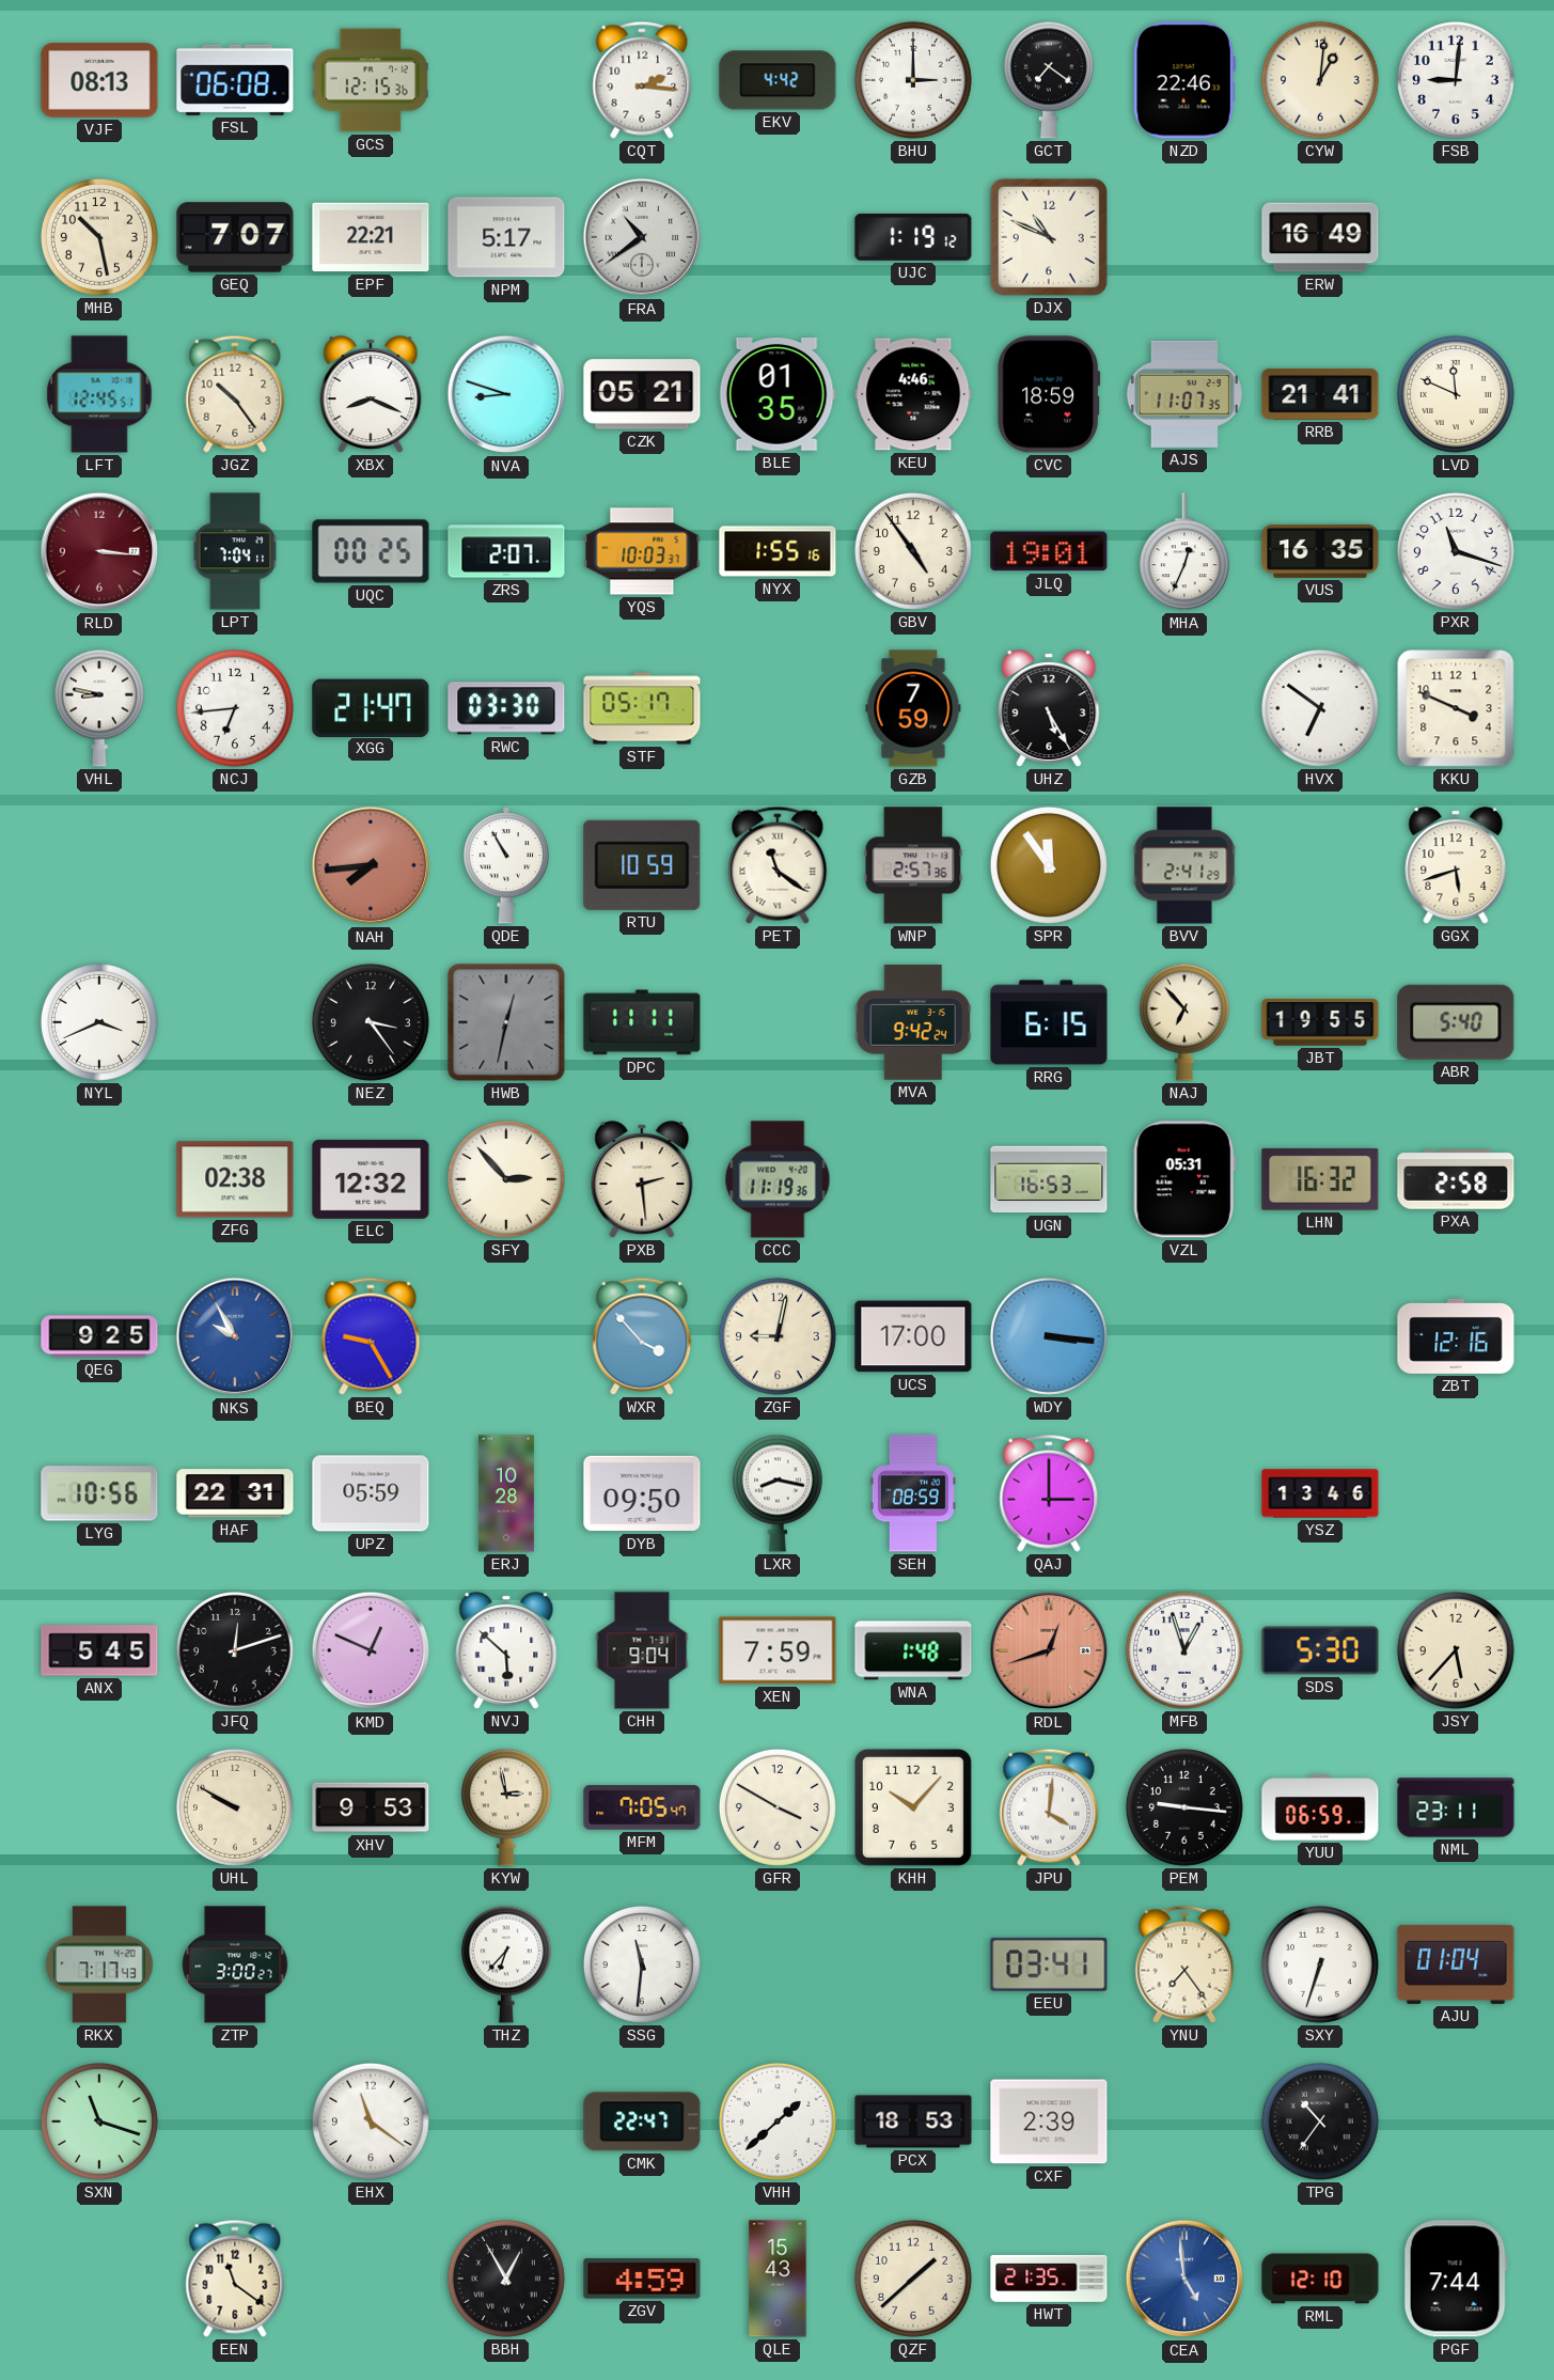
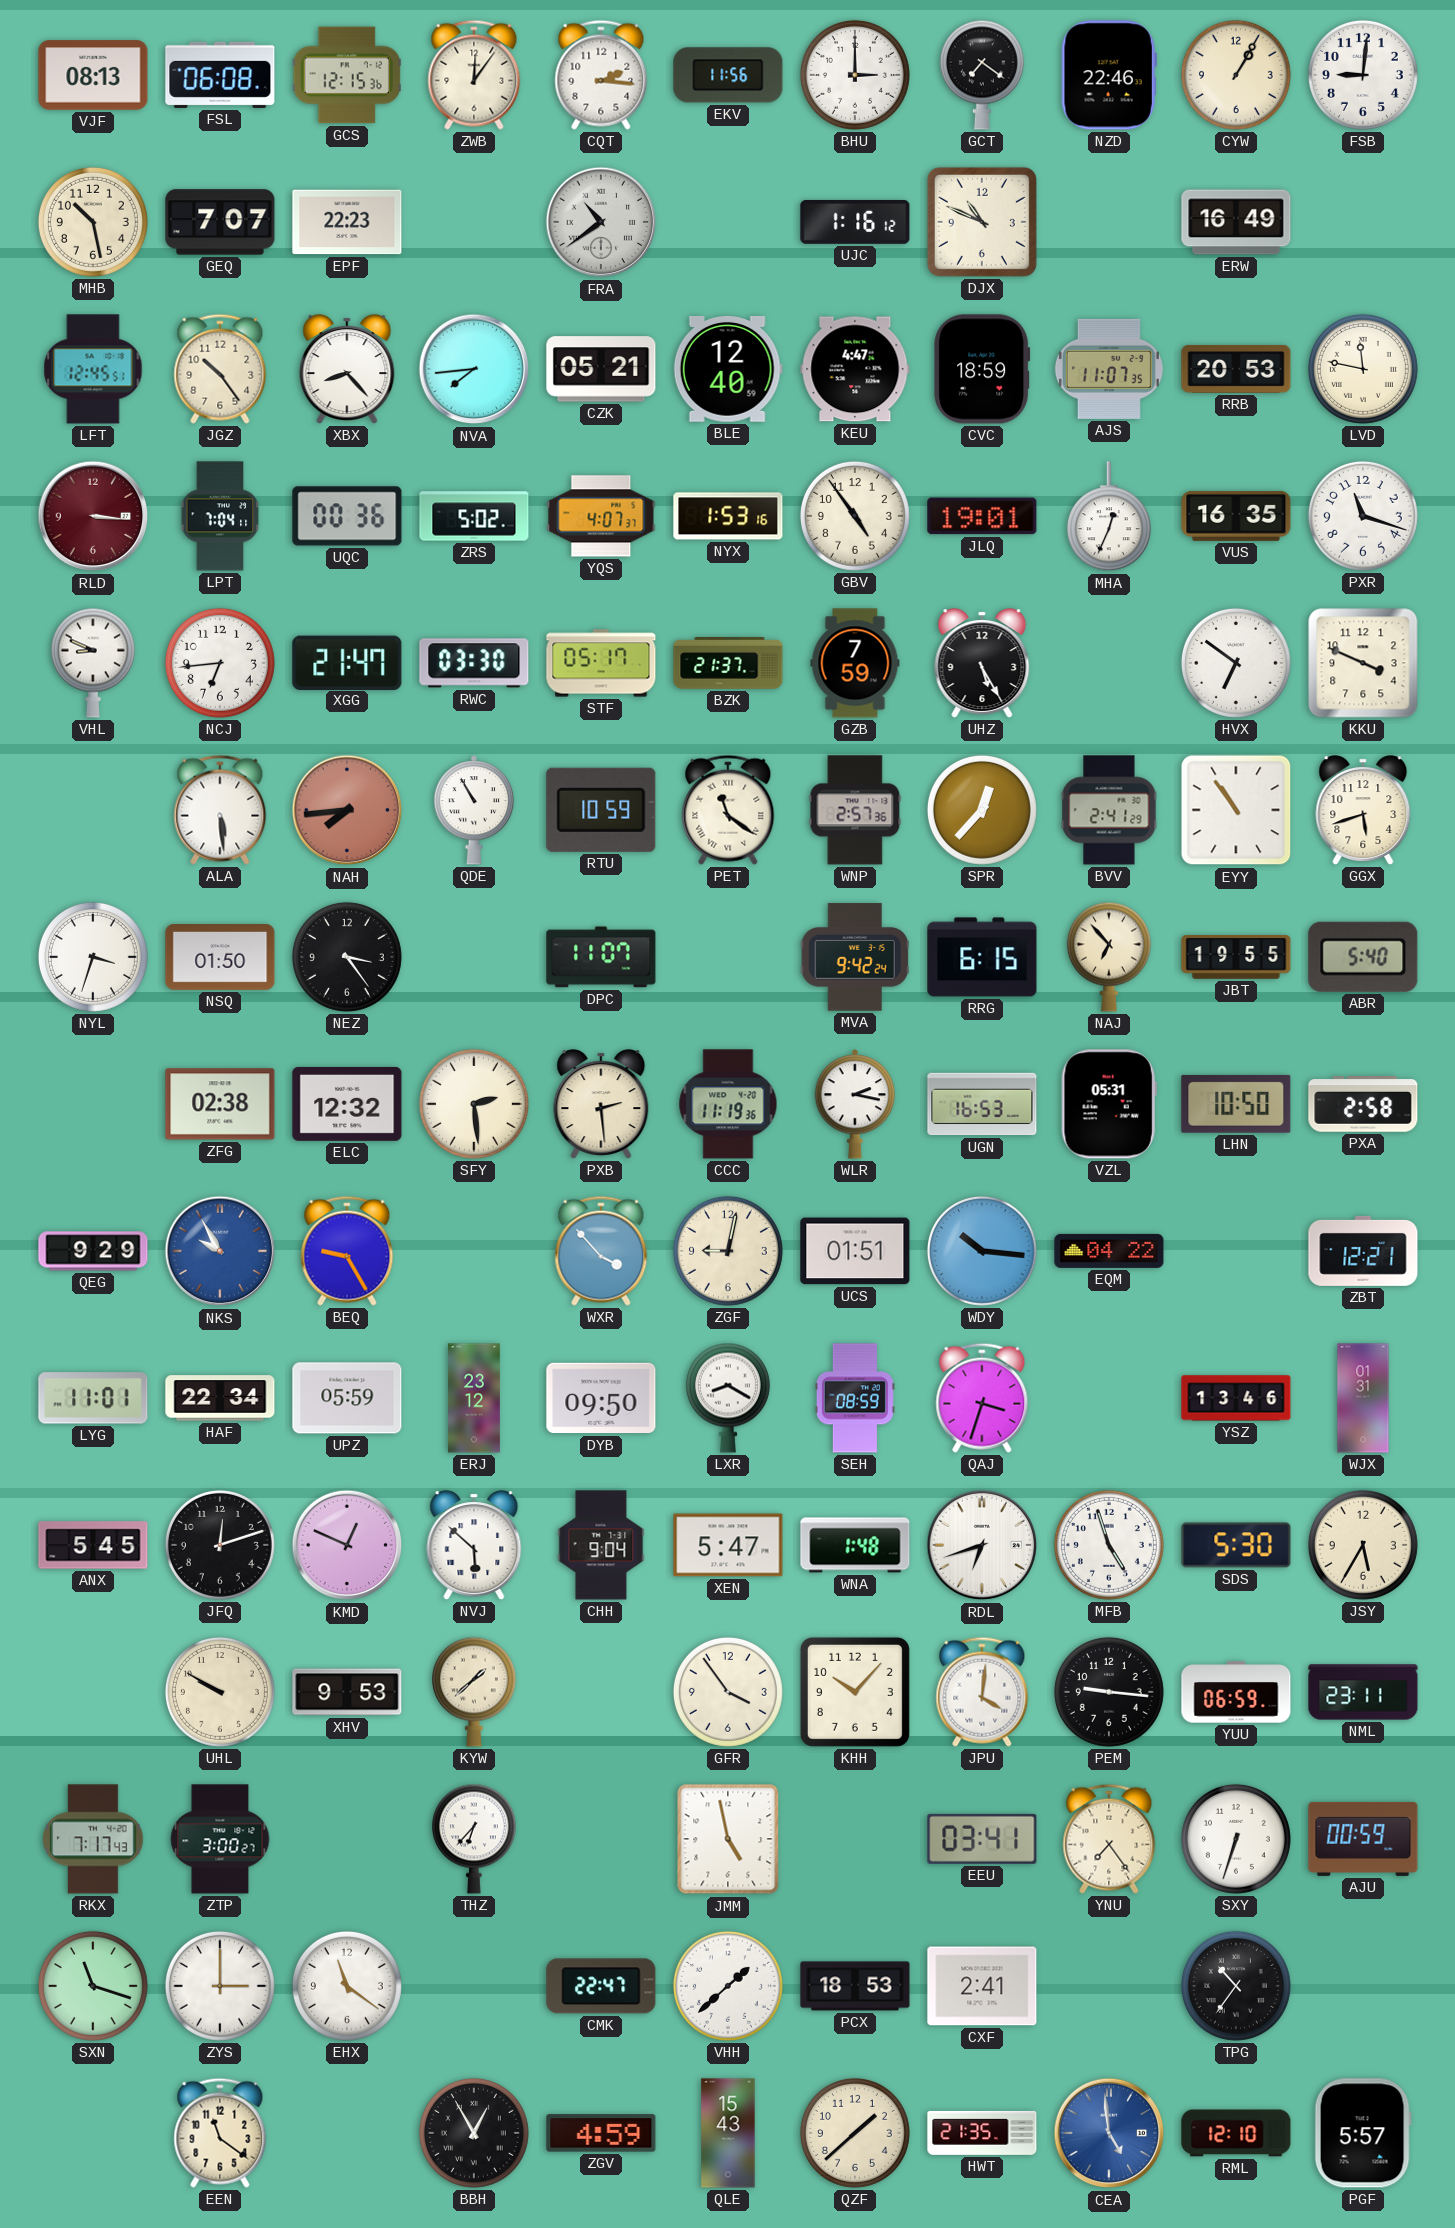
ZWB: none -> 12:06 (474, 75)
EKV: 4:42 -> 11:56 (728, 75)
CYW: 1:01 -> 1:05 (1236, 75)
EPF: 22:21 -> 22:23 (347, 222)
NPM: 5:17 -> none (506, 237)
UJC: 1:19 -> 1:16 (855, 222)
XBX: 8:19 -> 8:23 (347, 369)
NVA: 8:48 -> 7:44 (474, 369)
BLE: 01:35 -> 12:40 (728, 369)
KEU: 4:46 -> 4:47 (855, 369)
RRB: 21:41 -> 20:53 (1236, 369)
LVD: 11:49 -> 11:47 (1363, 369)
UQC: 00:25 -> 00:36 (347, 516)
ZRS: 2:07 -> 5:02 (474, 516)
YQS: 10:03 -> 4:07 (601, 516)
NYX: 1:55 -> 1:53 (728, 516)
VHL: 8:47 -> 8:49 (93, 663)
BZK: none -> 21:37 (728, 664)
ALA: none -> 5:29 (220, 810)
SPR: 11:54 -> 12:37 (982, 810)
EYY: none -> 10:54 (1236, 810)
NYL: 3:41 -> 3:33 (93, 957)
NSQ: none -> 01:50 (220, 958)
HWB: 12:32 -> none (506, 1022)
DPC: 11:11 -> 11:07 (601, 957)
SFY: 2:53 -> 2:29 (474, 1104)
WLR: none -> 2:17 (855, 1104)
LHN: 16:32 -> 10:50 (1236, 1104)
QEG: 9:25 -> 9:29 (93, 1251)
UCS: 17:00 -> 01:51 (855, 1251)
WDY: 3:16 -> 10:16 (982, 1251)
EQM: none -> 04:22 (1109, 1251)
ZBT: 12:16 -> 12:21 (1363, 1251)
LYG: 10:56 -> 11:01 (93, 1398)
HAF: 22:31 -> 22:34 (220, 1398)
ERJ: 10:28 -> 23:12 (474, 1398)
LXR: 8:17 -> 8:20 (728, 1398)
QAJ: 3:00 -> 3:33 (982, 1398)
WJX: none -> 01:31 (1363, 1398)
XEN: 7:59 -> 5:47 (728, 1545)
RDL: 12:42 -> 6:42 (982, 1545)
RDL dial: salmon -> white (982, 1545)
MFB: 12:57 -> 4:57 (1109, 1545)
JSY: 5:37 -> 5:35 (1363, 1545)
KYW: 2:58 -> 1:38 (474, 1692)
MFM: 7:05 -> none (642, 1807)
GFR: 3:50 -> 3:54 (728, 1692)
SSG: 11:31 -> none (642, 1964)
JMM: none -> 4:58 (728, 1839)
AJU: 01:04 -> 00:59 (1363, 1839)
ZYS: none -> 3:00 (220, 1986)
CXF: 2:39 -> 2:41 (982, 1986)
PGF: 7:44 -> 5:57 (1363, 2133)
